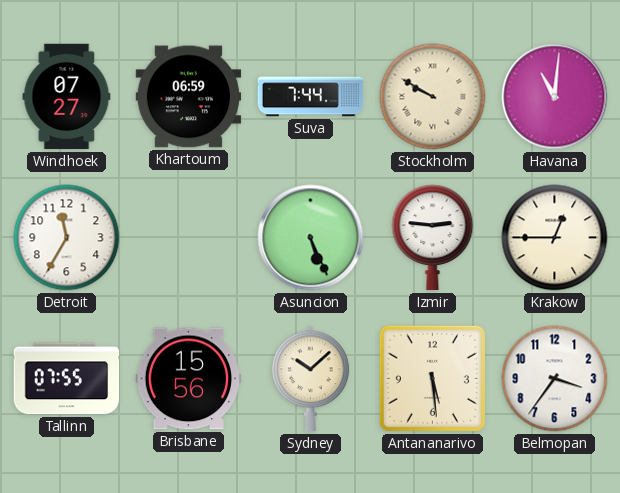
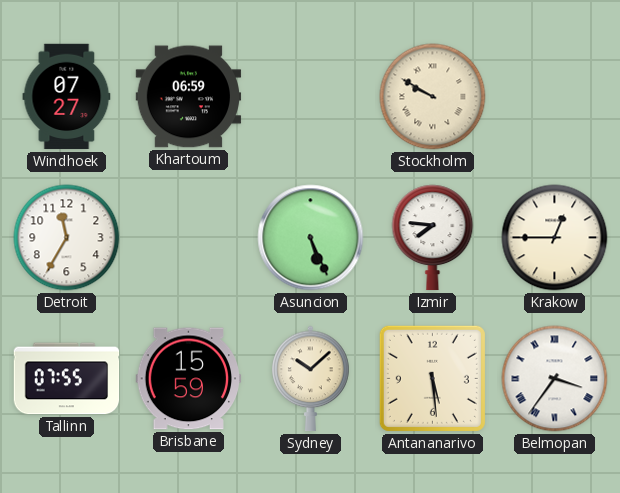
Suva: 7:44 -> none (311, 97)
Havana: 11:01 -> none (555, 97)
Izmir: 2:46 -> 7:46 (433, 238)
Brisbane: 15:56 -> 15:59 (189, 379)
Belmopan numerals: Arabic -> Roman (555, 379)
